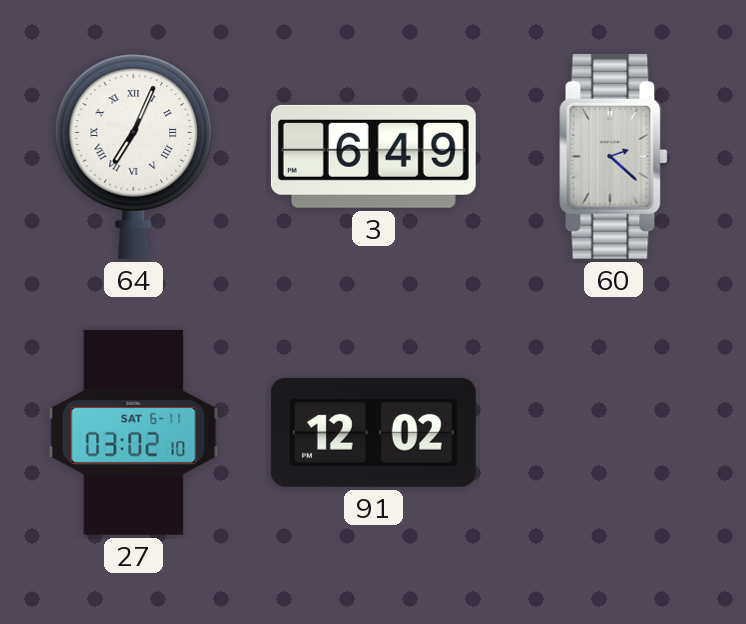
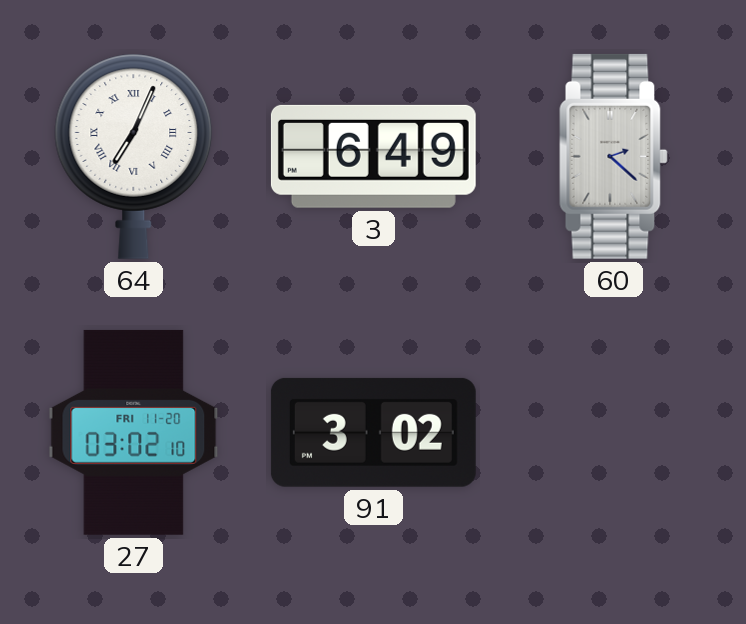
27 date: SAT 6-11 -> FRI 11-20 (134, 432)
91: 12:02 -> 3:02 (373, 432)
